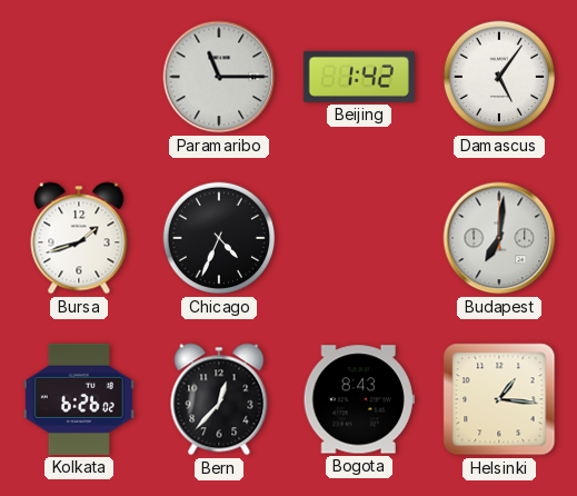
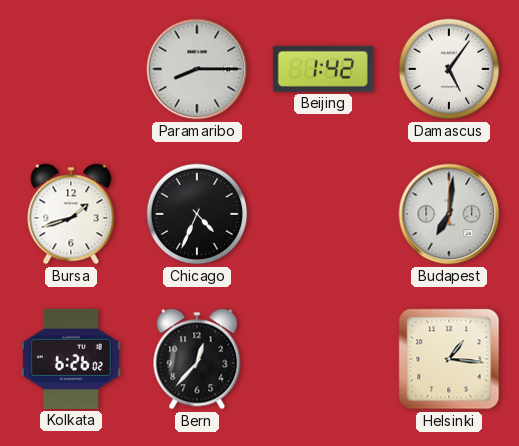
Paramaribo: 11:15 -> 8:15 (197, 69)
Bogota: 8:43 -> none (359, 399)
